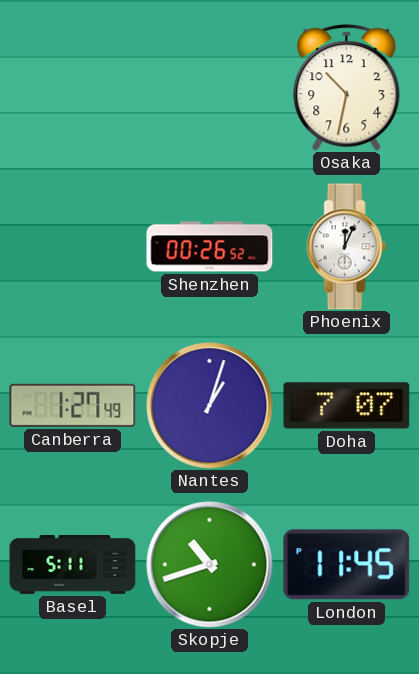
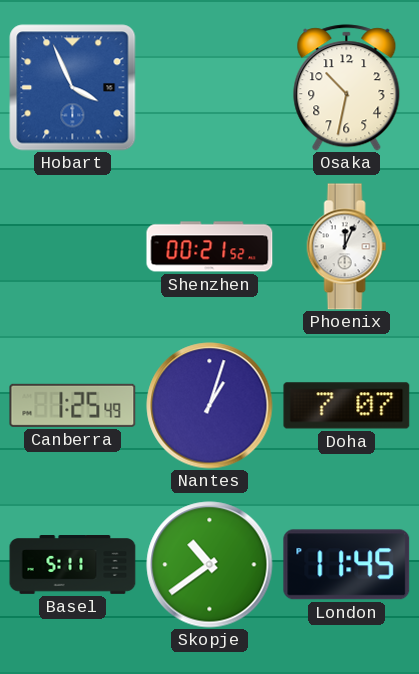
Hobart: none -> 3:56 (73, 88)
Shenzhen: 00:26 -> 00:21 (210, 247)
Canberra: 1:27 -> 1:25 (73, 405)
Skopje: 10:42 -> 10:39 (210, 565)
